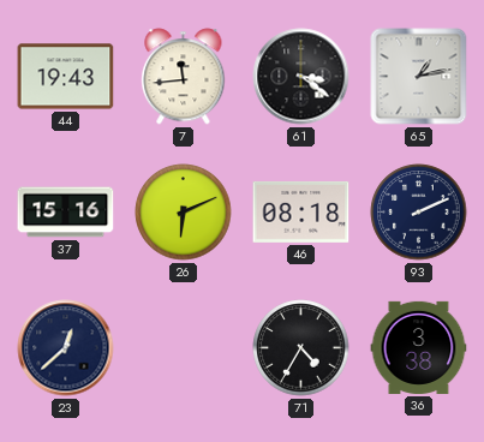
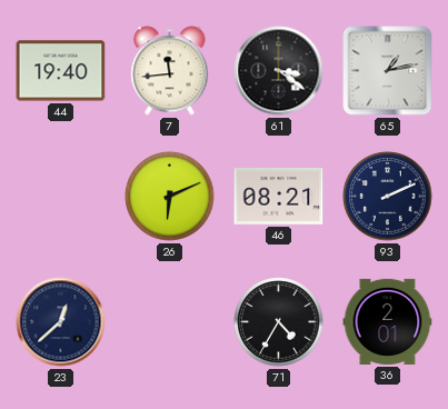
44: 19:43 -> 19:40 (61, 71)
37: 15:16 -> none (66, 213)
46: 08:18 -> 08:21 (279, 196)
36: 3:38 -> 2:01 (388, 321)
